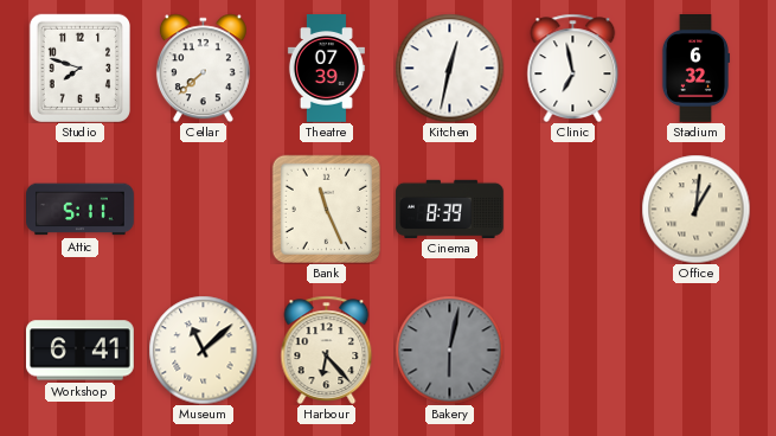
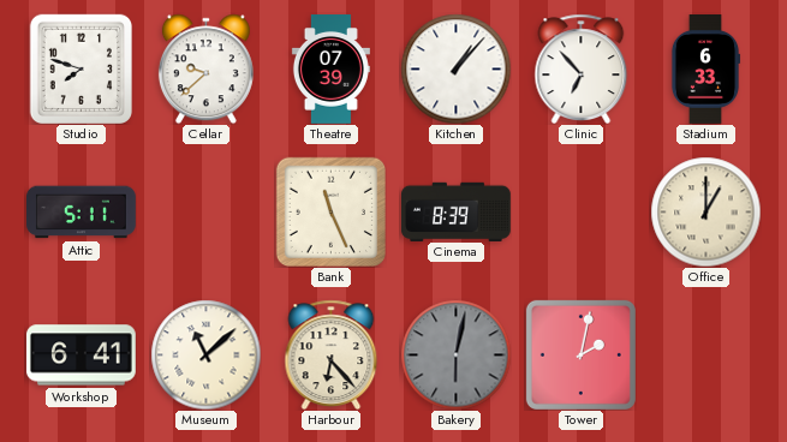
Cellar: 7:38 -> 9:38 (205, 68)
Kitchen: 12:32 -> 1:07 (455, 68)
Clinic: 6:58 -> 6:53 (582, 68)
Stadium: 6:32 -> 6:33 (705, 70)
Office: 1:01 -> 1:00 (705, 211)
Tower: none -> 2:02 (580, 354)
